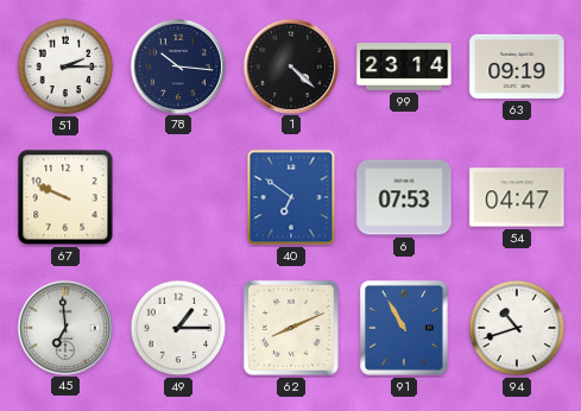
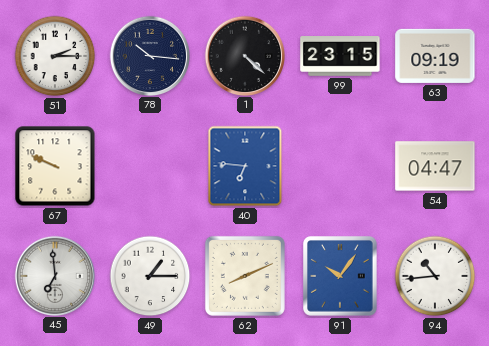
99: 23:14 -> 23:15 (340, 57)
40: 6:51 -> 6:46 (245, 166)
6: 07:53 -> none (404, 197)
91: 10:55 -> 10:06 (341, 277)
94: 10:42 -> 10:44 (435, 276)
